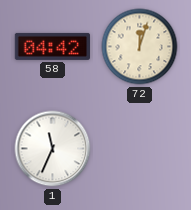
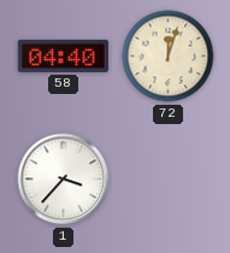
58: 04:42 -> 04:40 (63, 55)
1: 11:34 -> 3:37 (64, 180)
